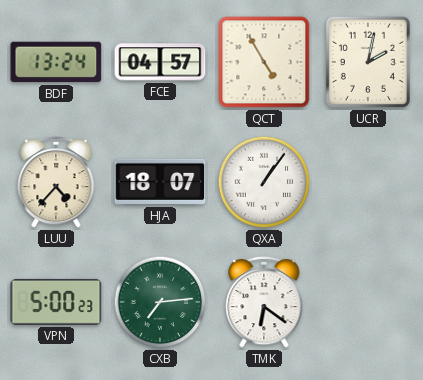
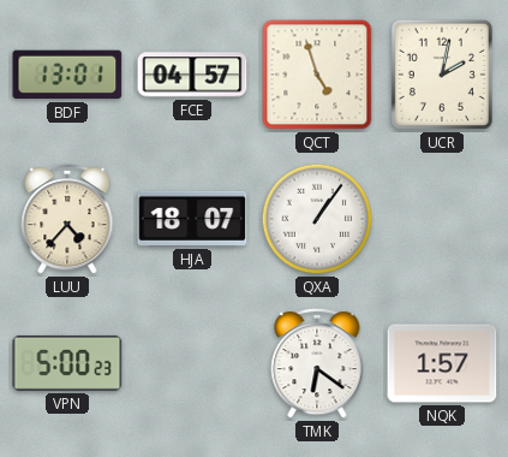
BDF: 13:24 -> 13:01 (67, 75)
QCT: 4:55 -> 4:57 (317, 75)
CXB: 7:14 -> none (160, 302)
NQK: none -> 1:57 (442, 363)
